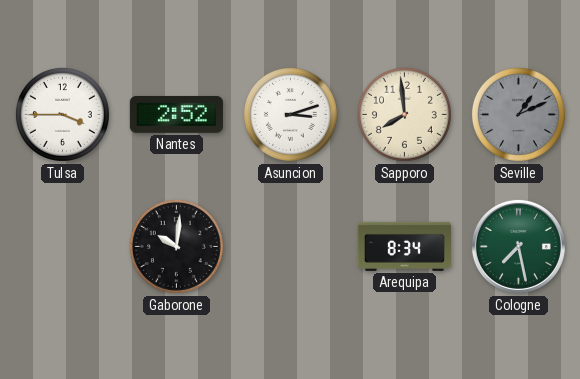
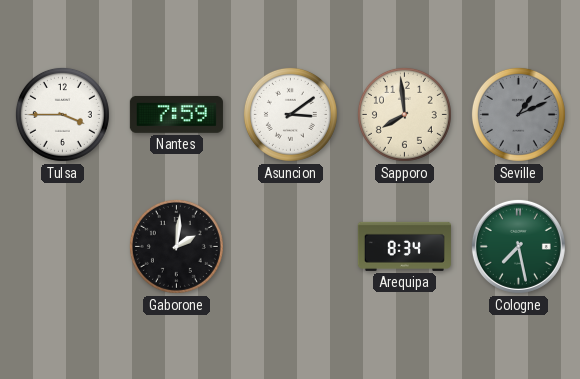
Nantes: 2:52 -> 7:59 (176, 114)
Asuncion: 3:12 -> 3:09 (290, 114)
Gaborone: 10:01 -> 2:01 (176, 246)
